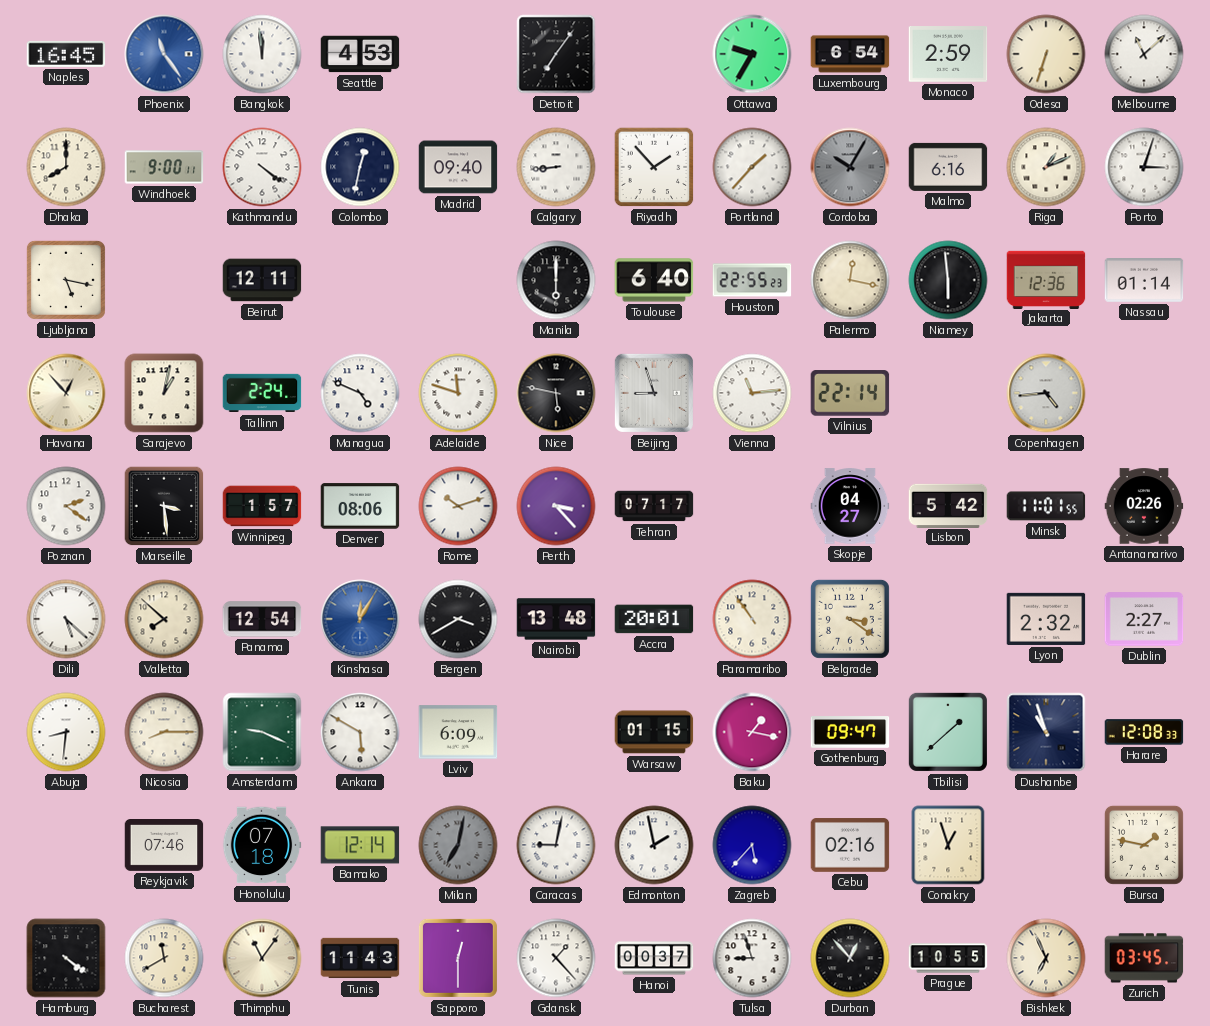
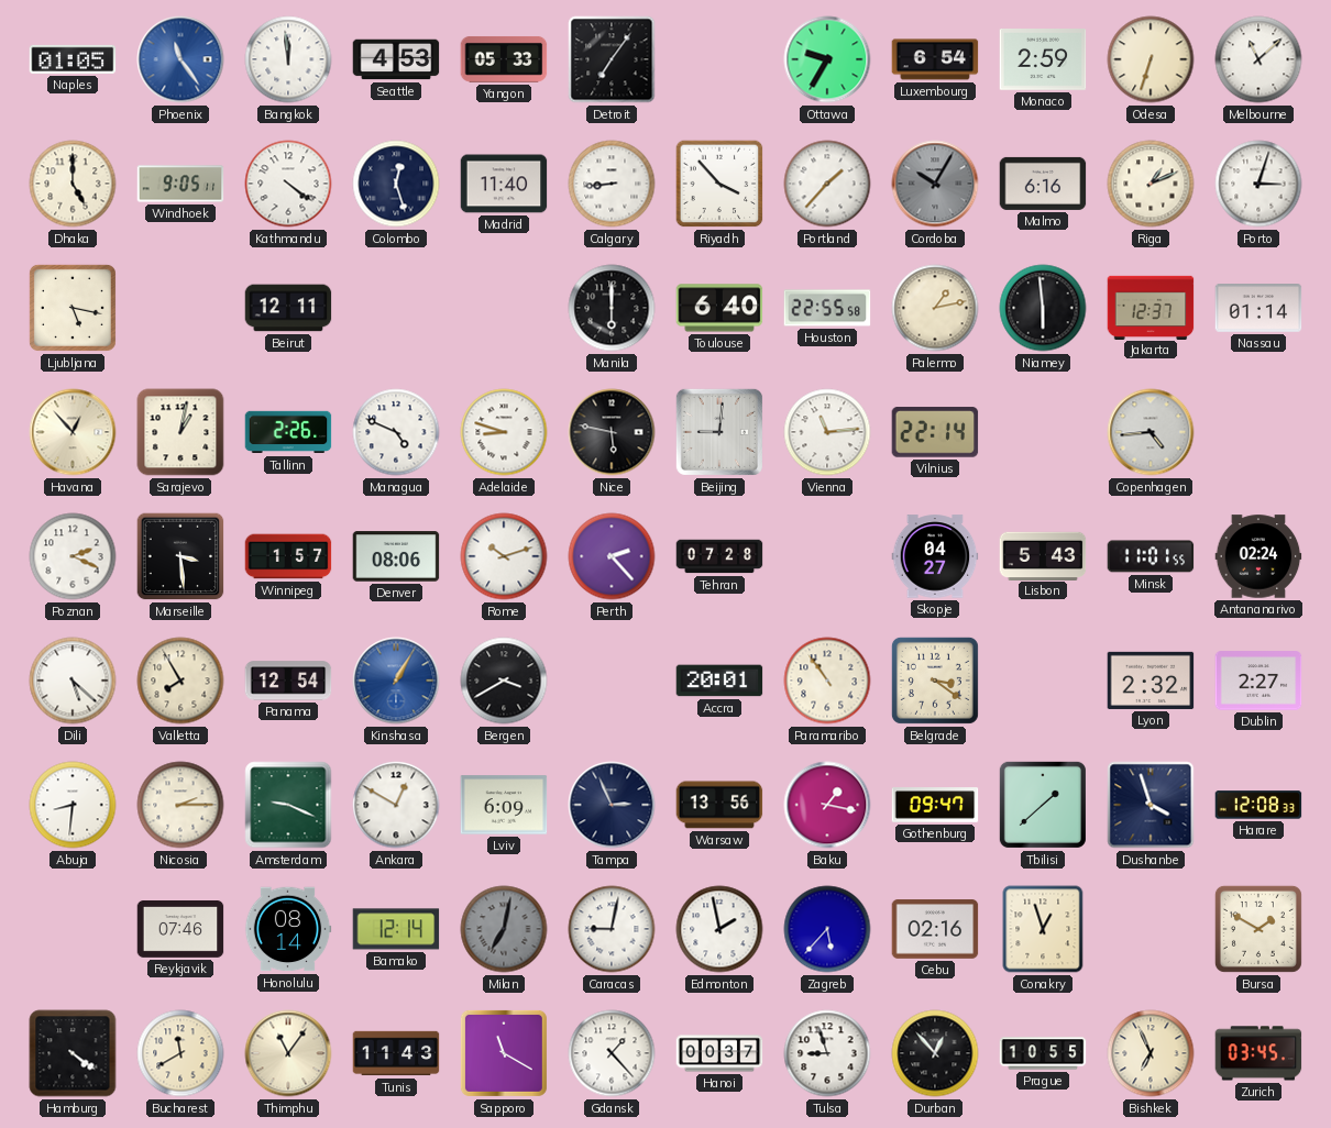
Naples: 16:45 -> 01:05 (73, 59)
Yangon: none -> 05:33 (504, 59)
Dhaka: 8:00 -> 5:00 (73, 184)
Windhoek: 9:00 -> 9:05 (180, 184)
Colombo: 12:32 -> 12:27 (396, 184)
Madrid: 09:40 -> 11:40 (504, 184)
Riyadh: 1:53 -> 3:53 (719, 184)
Houston: 22:55:23 -> 22:55:58 (827, 308)
Palermo: 12:17 -> 1:13 (935, 308)
Jakarta: 12:36 -> 12:37 (1151, 307)
Tallinn: 2:24 -> 2:26 (288, 432)
Adelaide: 11:48 -> 8:48 (504, 432)
Beijing: 8:57 -> 9:01 (719, 432)
Poznan: 2:21 -> 2:19 (73, 556)
Perth: 3:23 -> 2:23 (612, 556)
Tehran: 07:17 -> 07:28 (719, 556)
Lisbon: 5:42 -> 5:43 (1043, 555)
Antananarivo: 02:26 -> 02:24 (1258, 556)
Valletta: 7:52 -> 7:55 (180, 681)
Kinshasa: 12:05 -> 1:05 (396, 681)
Nairobi: 13:48 -> none (556, 619)
Nicosia: 8:15 -> 2:15 (180, 805)
Ankara: 5:50 -> 12:50 (396, 805)
Tampa: none -> 2:56 (612, 805)
Warsaw: 01:15 -> 13:56 (719, 805)
Dushanbe: 10:57 -> 3:57 (1151, 805)
Honolulu: 07:18 -> 08:14 (288, 929)
Bursa: 1:47 -> 1:50 (1258, 929)
Sapporo: 12:30 -> 11:20 (504, 1053)
